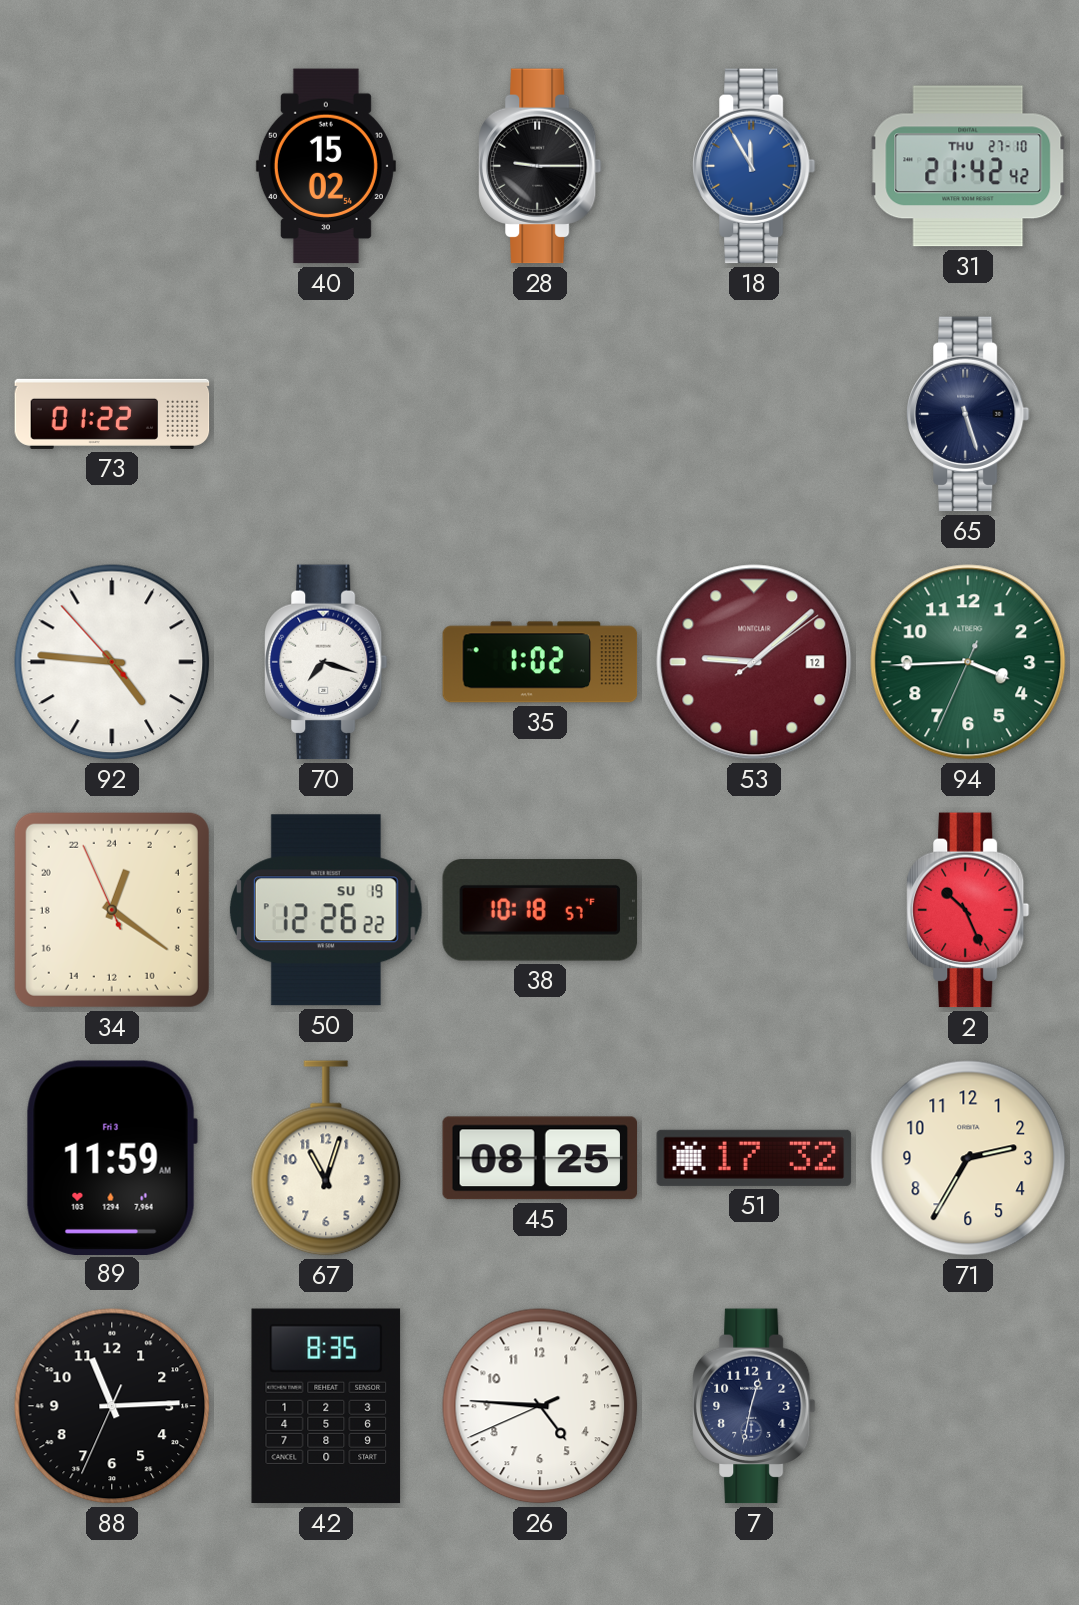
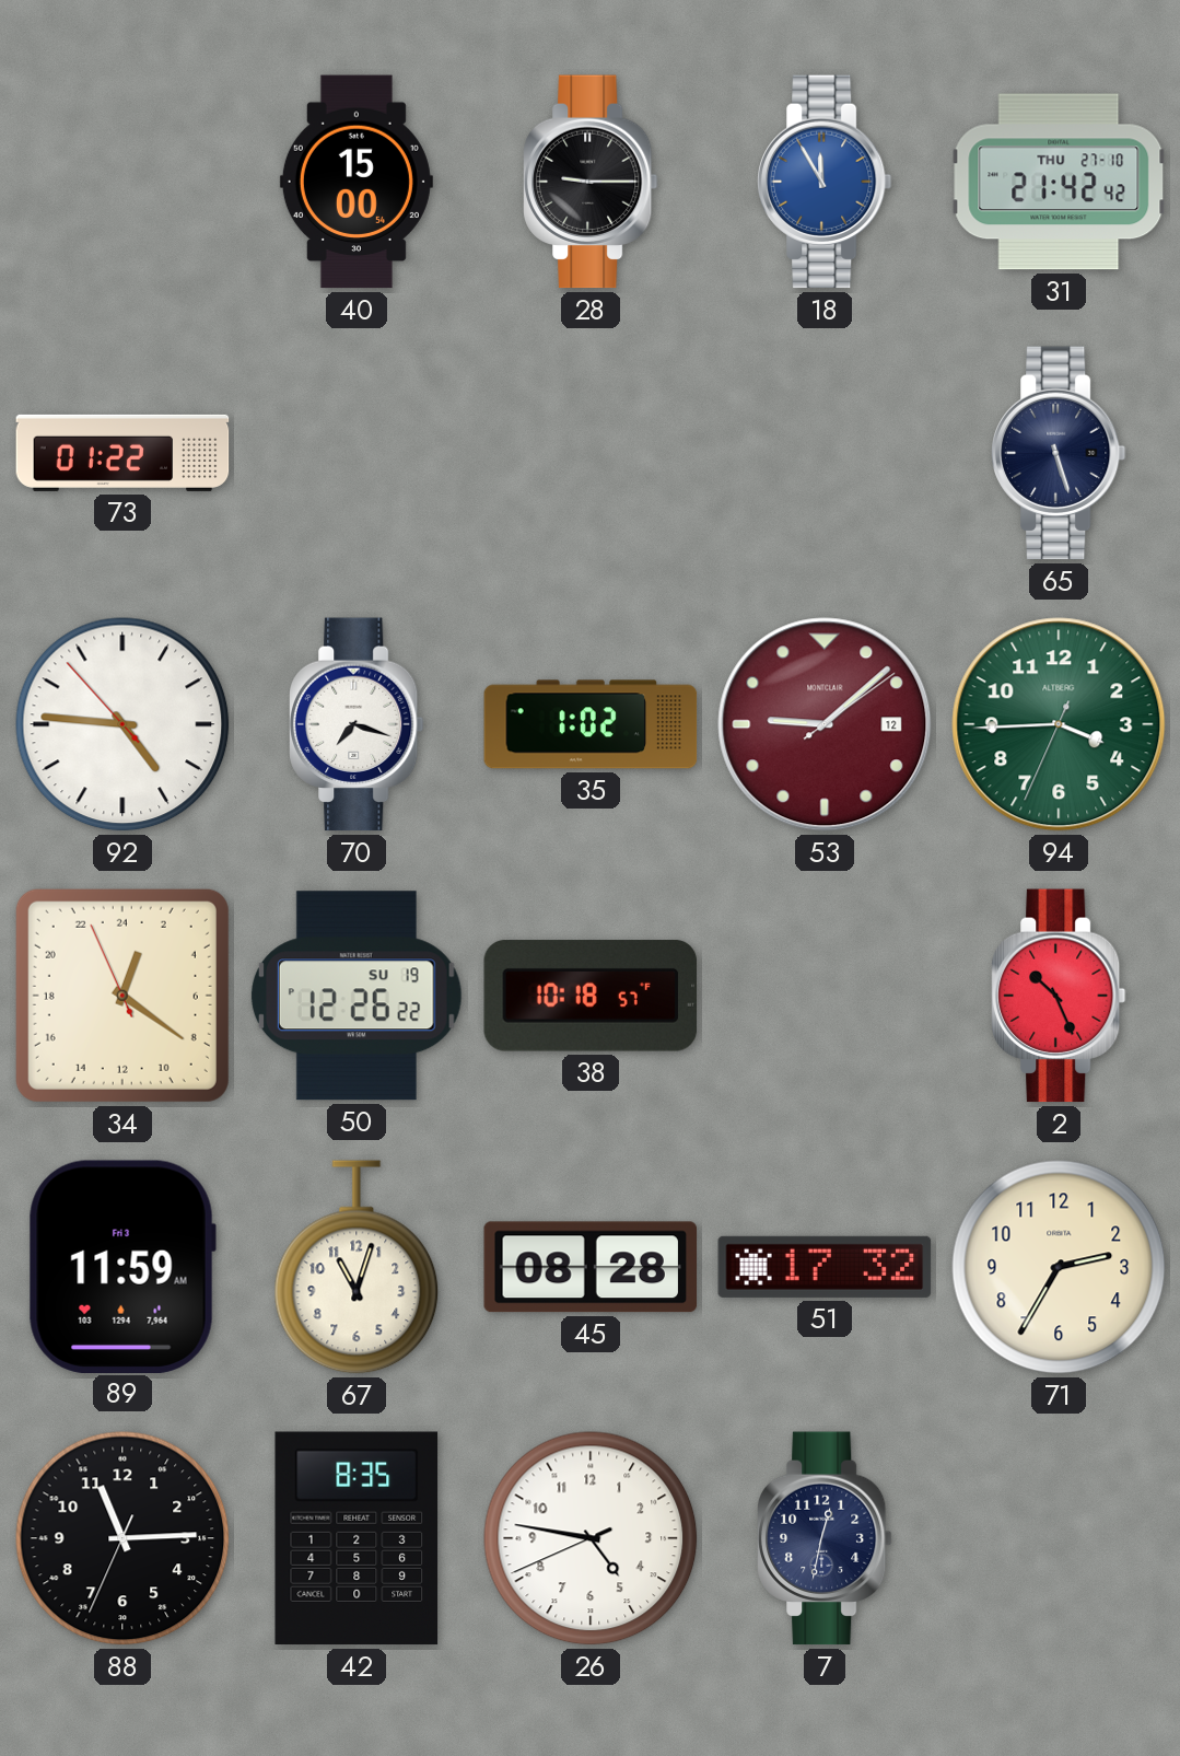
40: 15:02 -> 15:00 (357, 182)
45: 08:25 -> 08:28 (591, 1267)
26: 4:45 -> 4:46 (591, 1538)
